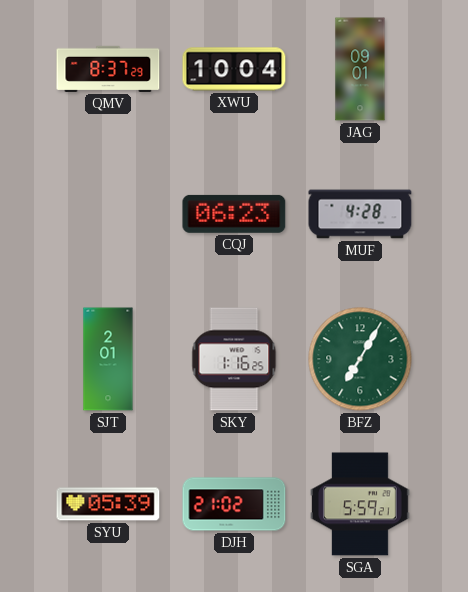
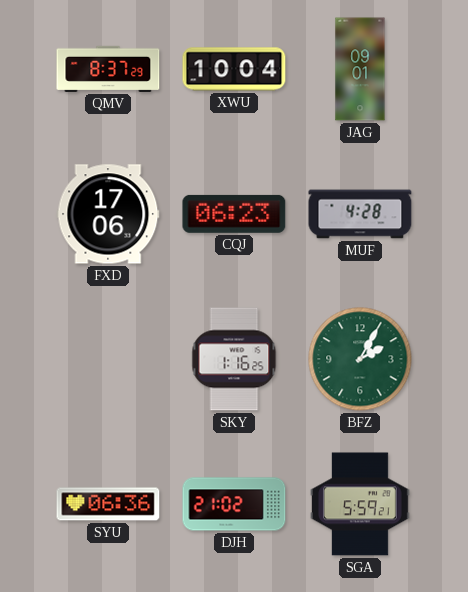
FXD: none -> 17:06 (108, 214)
SJT: 2:01 -> none (108, 359)
BFZ: 7:05 -> 2:05 (360, 359)
SYU: 05:39 -> 06:36 (108, 504)
